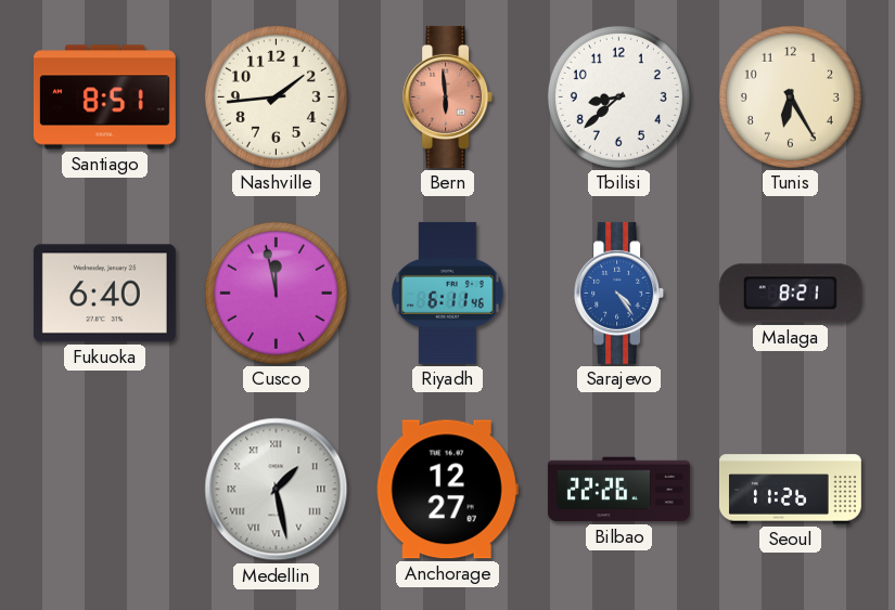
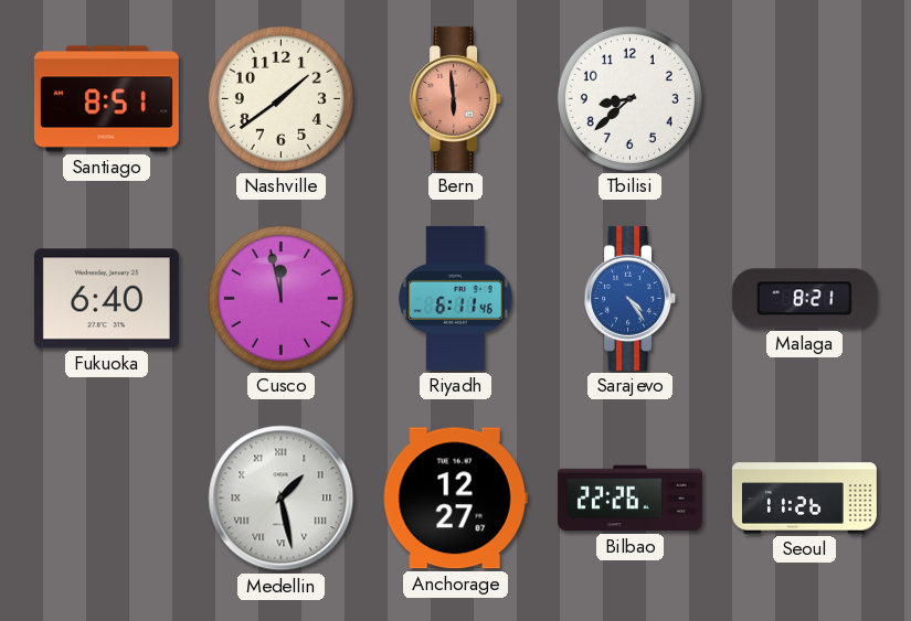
Nashville: 1:44 -> 1:39 (280, 98)
Tunis: 6:25 -> none (790, 96)
